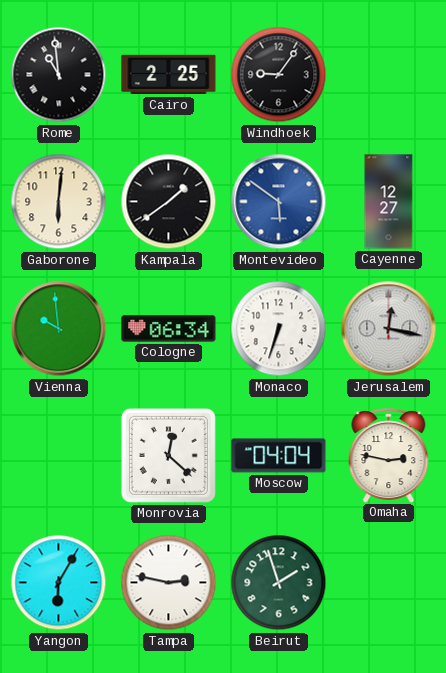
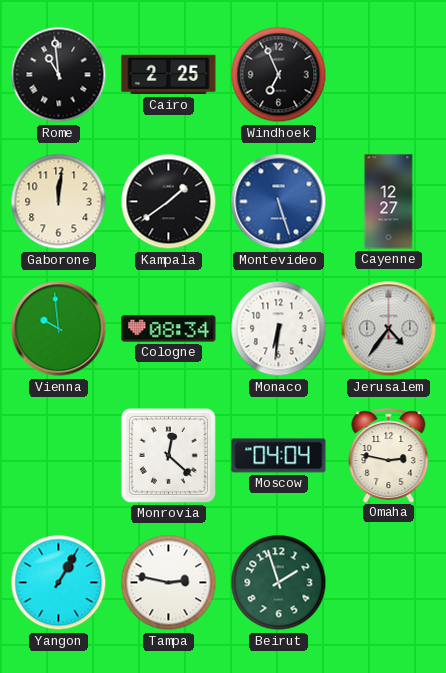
Windhoek: 9:06 -> 6:56 (279, 75)
Gaborone: 6:01 -> 12:01 (59, 202)
Montevideo: 5:51 -> 5:27 (279, 202)
Cologne: 06:34 -> 08:34 (169, 329)
Monaco: 6:33 -> 6:31 (279, 329)
Jerusalem: 12:17 -> 4:36 (389, 329)
Yangon: 6:05 -> 1:05 (59, 583)
